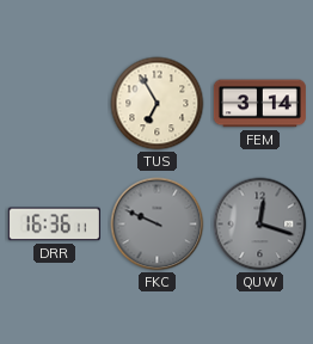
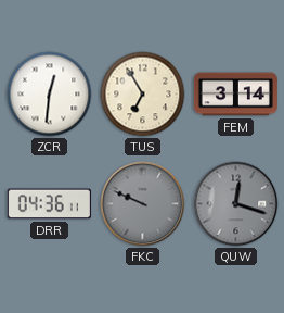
ZCR: none -> 12:31 (50, 95)
DRR: 16:36 -> 04:36 (49, 204)
